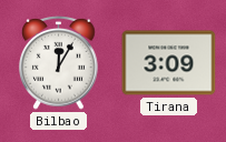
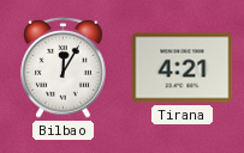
Tirana: 3:09 -> 4:21 (183, 68)
